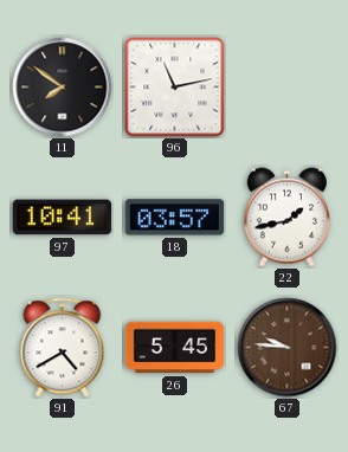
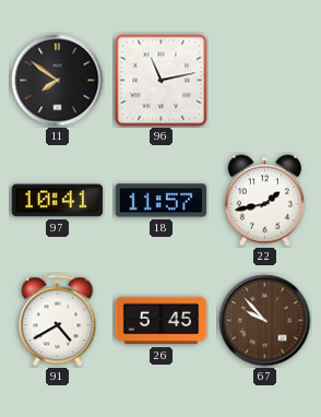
18: 03:57 -> 11:57 (162, 201)
67: 9:46 -> 9:53 (265, 321)
